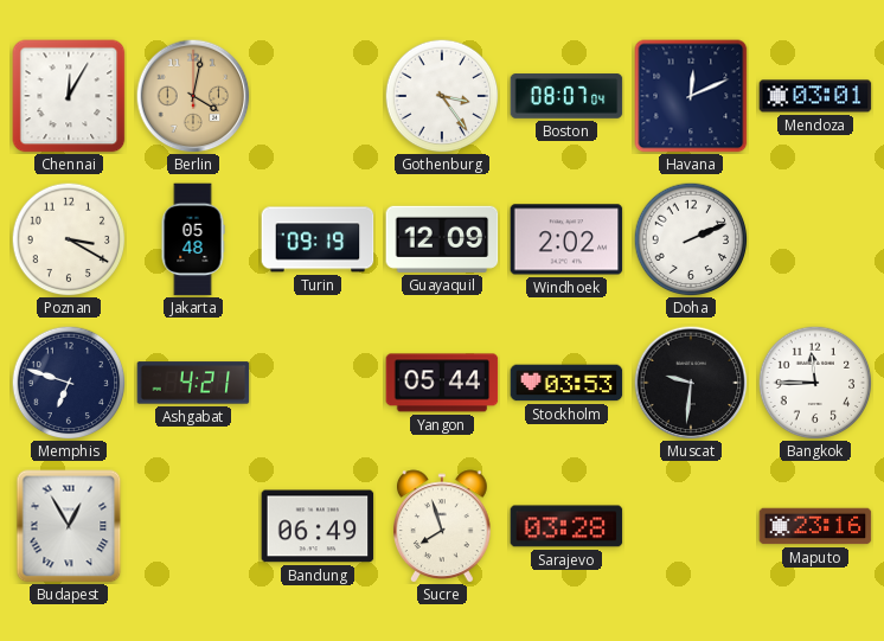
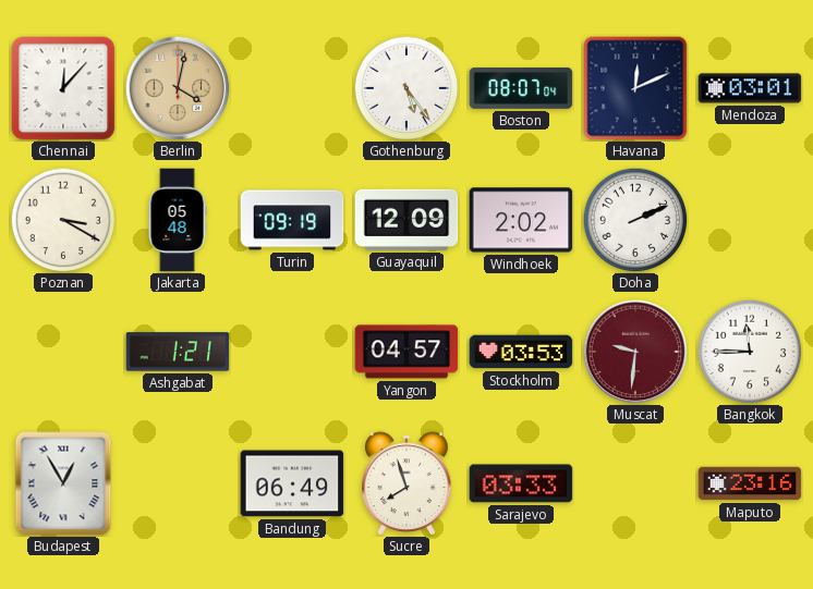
Chennai: 12:05 -> 12:07 (63, 88)
Gothenburg: 3:24 -> 5:24 (406, 88)
Memphis: 6:48 -> none (69, 383)
Ashgabat: 4:21 -> 1:21 (178, 352)
Yangon: 05:44 -> 04:57 (406, 352)
Muscat dial: black -> burgundy (635, 352)
Sarajevo: 03:28 -> 03:33 (521, 483)
